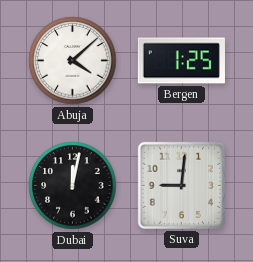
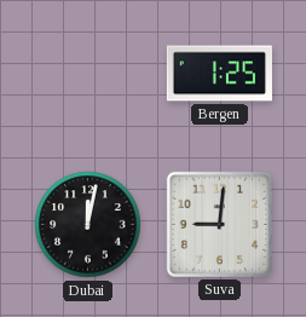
Abuja: 4:08 -> none (73, 61)
